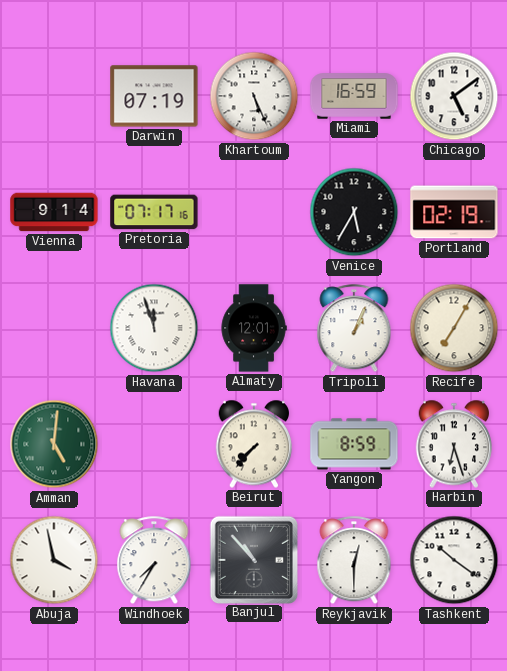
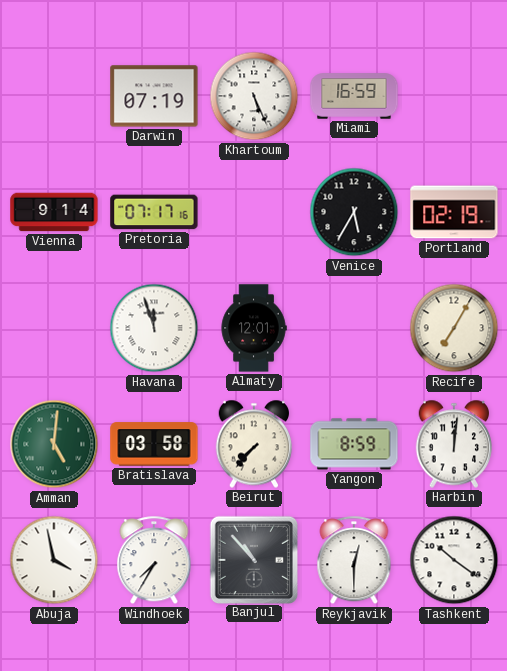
Chicago: 5:09 -> none (454, 96)
Tripoli: 1:04 -> none (354, 329)
Bratislava: none -> 03:58 (154, 444)
Harbin: 6:27 -> 12:01 (454, 444)
